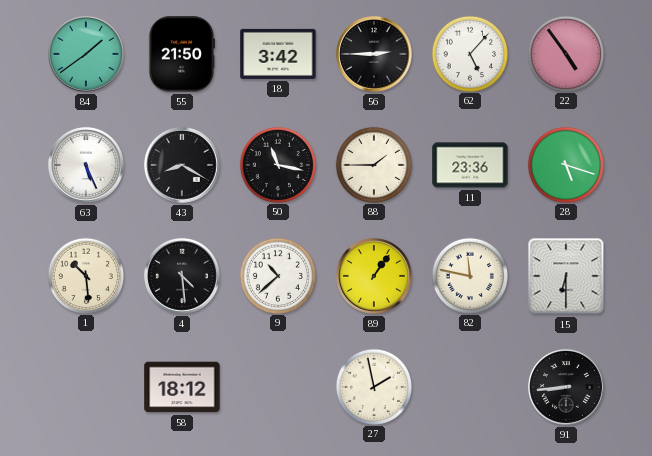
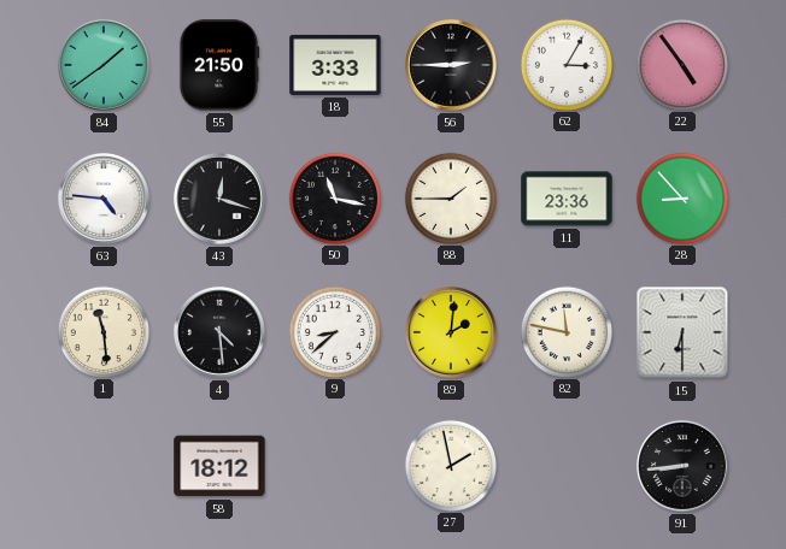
18: 3:42 -> 3:33 (335, 65)
62: 5:07 -> 3:05 (565, 64)
63: 5:26 -> 4:46 (104, 199)
43: 8:20 -> 12:18 (219, 199)
28: 5:18 -> 8:53 (681, 197)
1: 10:29 -> 11:29 (102, 331)
9: 10:38 -> 8:38 (334, 331)
89: 1:06 -> 2:01 (451, 332)
